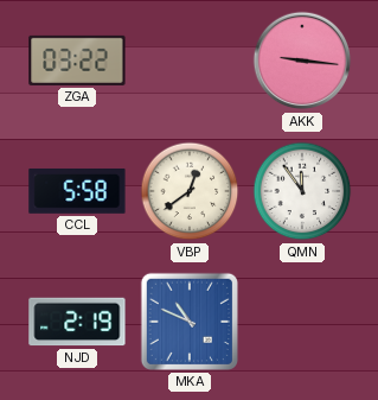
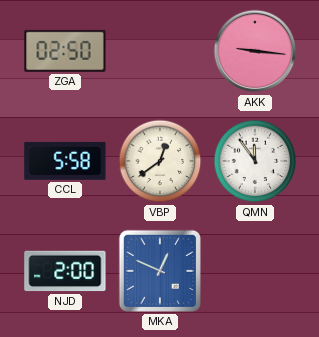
ZGA: 03:22 -> 02:50 (65, 51)
NJD: 2:19 -> 2:00 (65, 271)
MKA: 10:49 -> 12:49 (160, 271)
